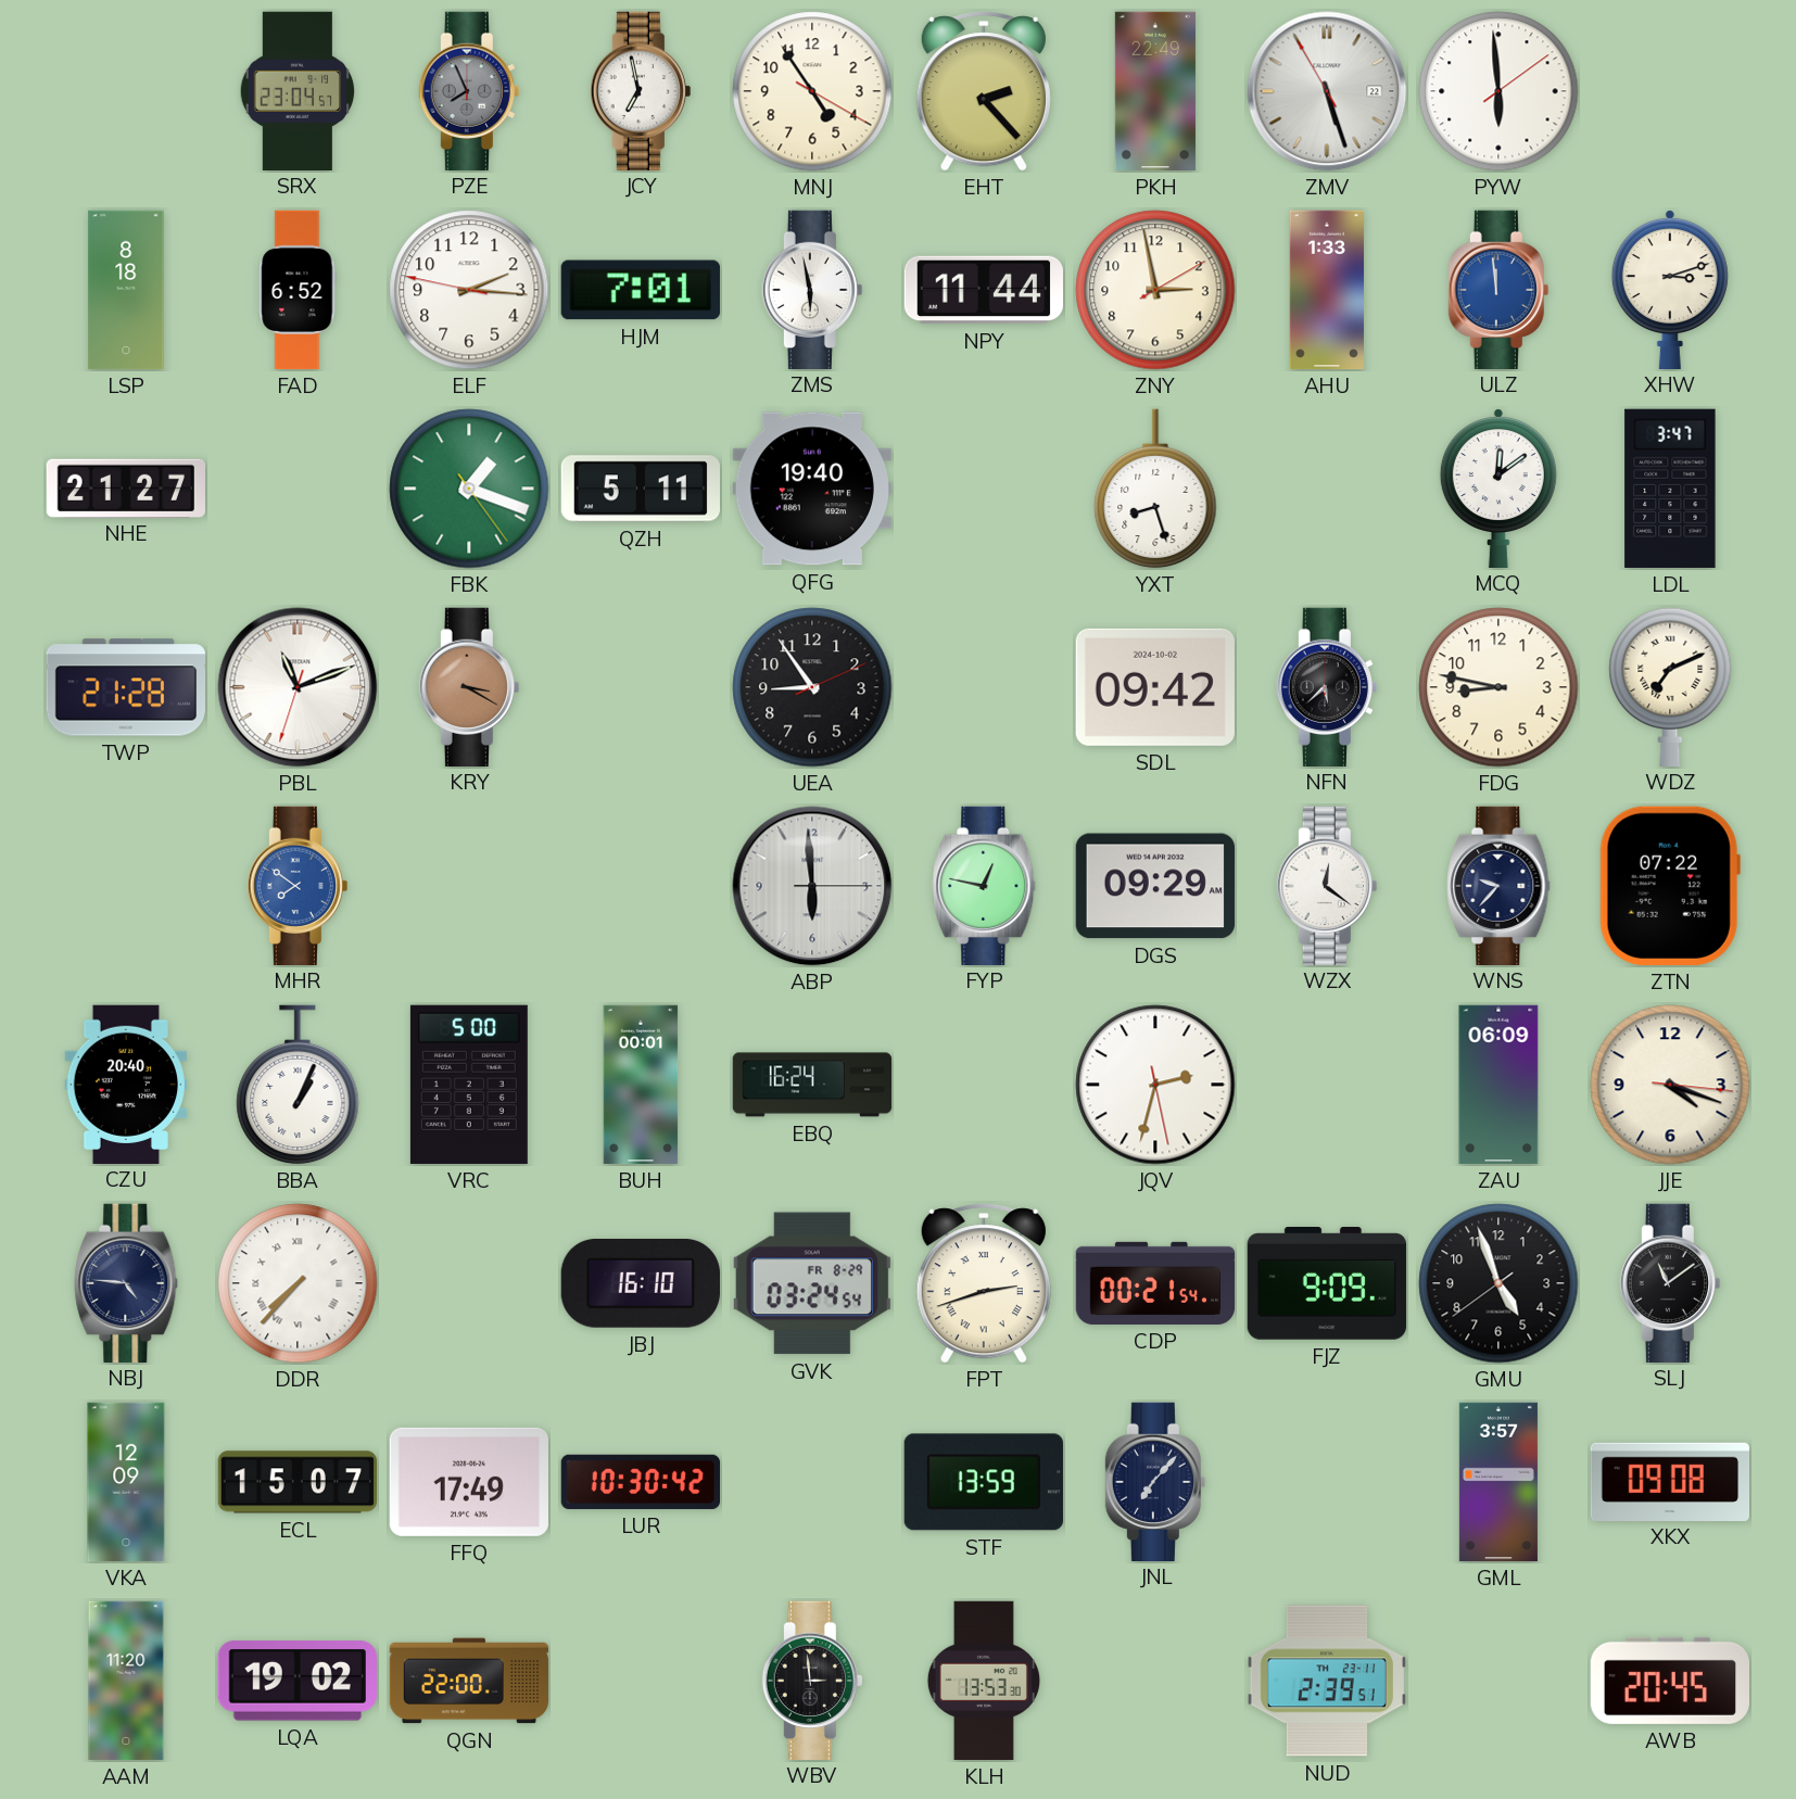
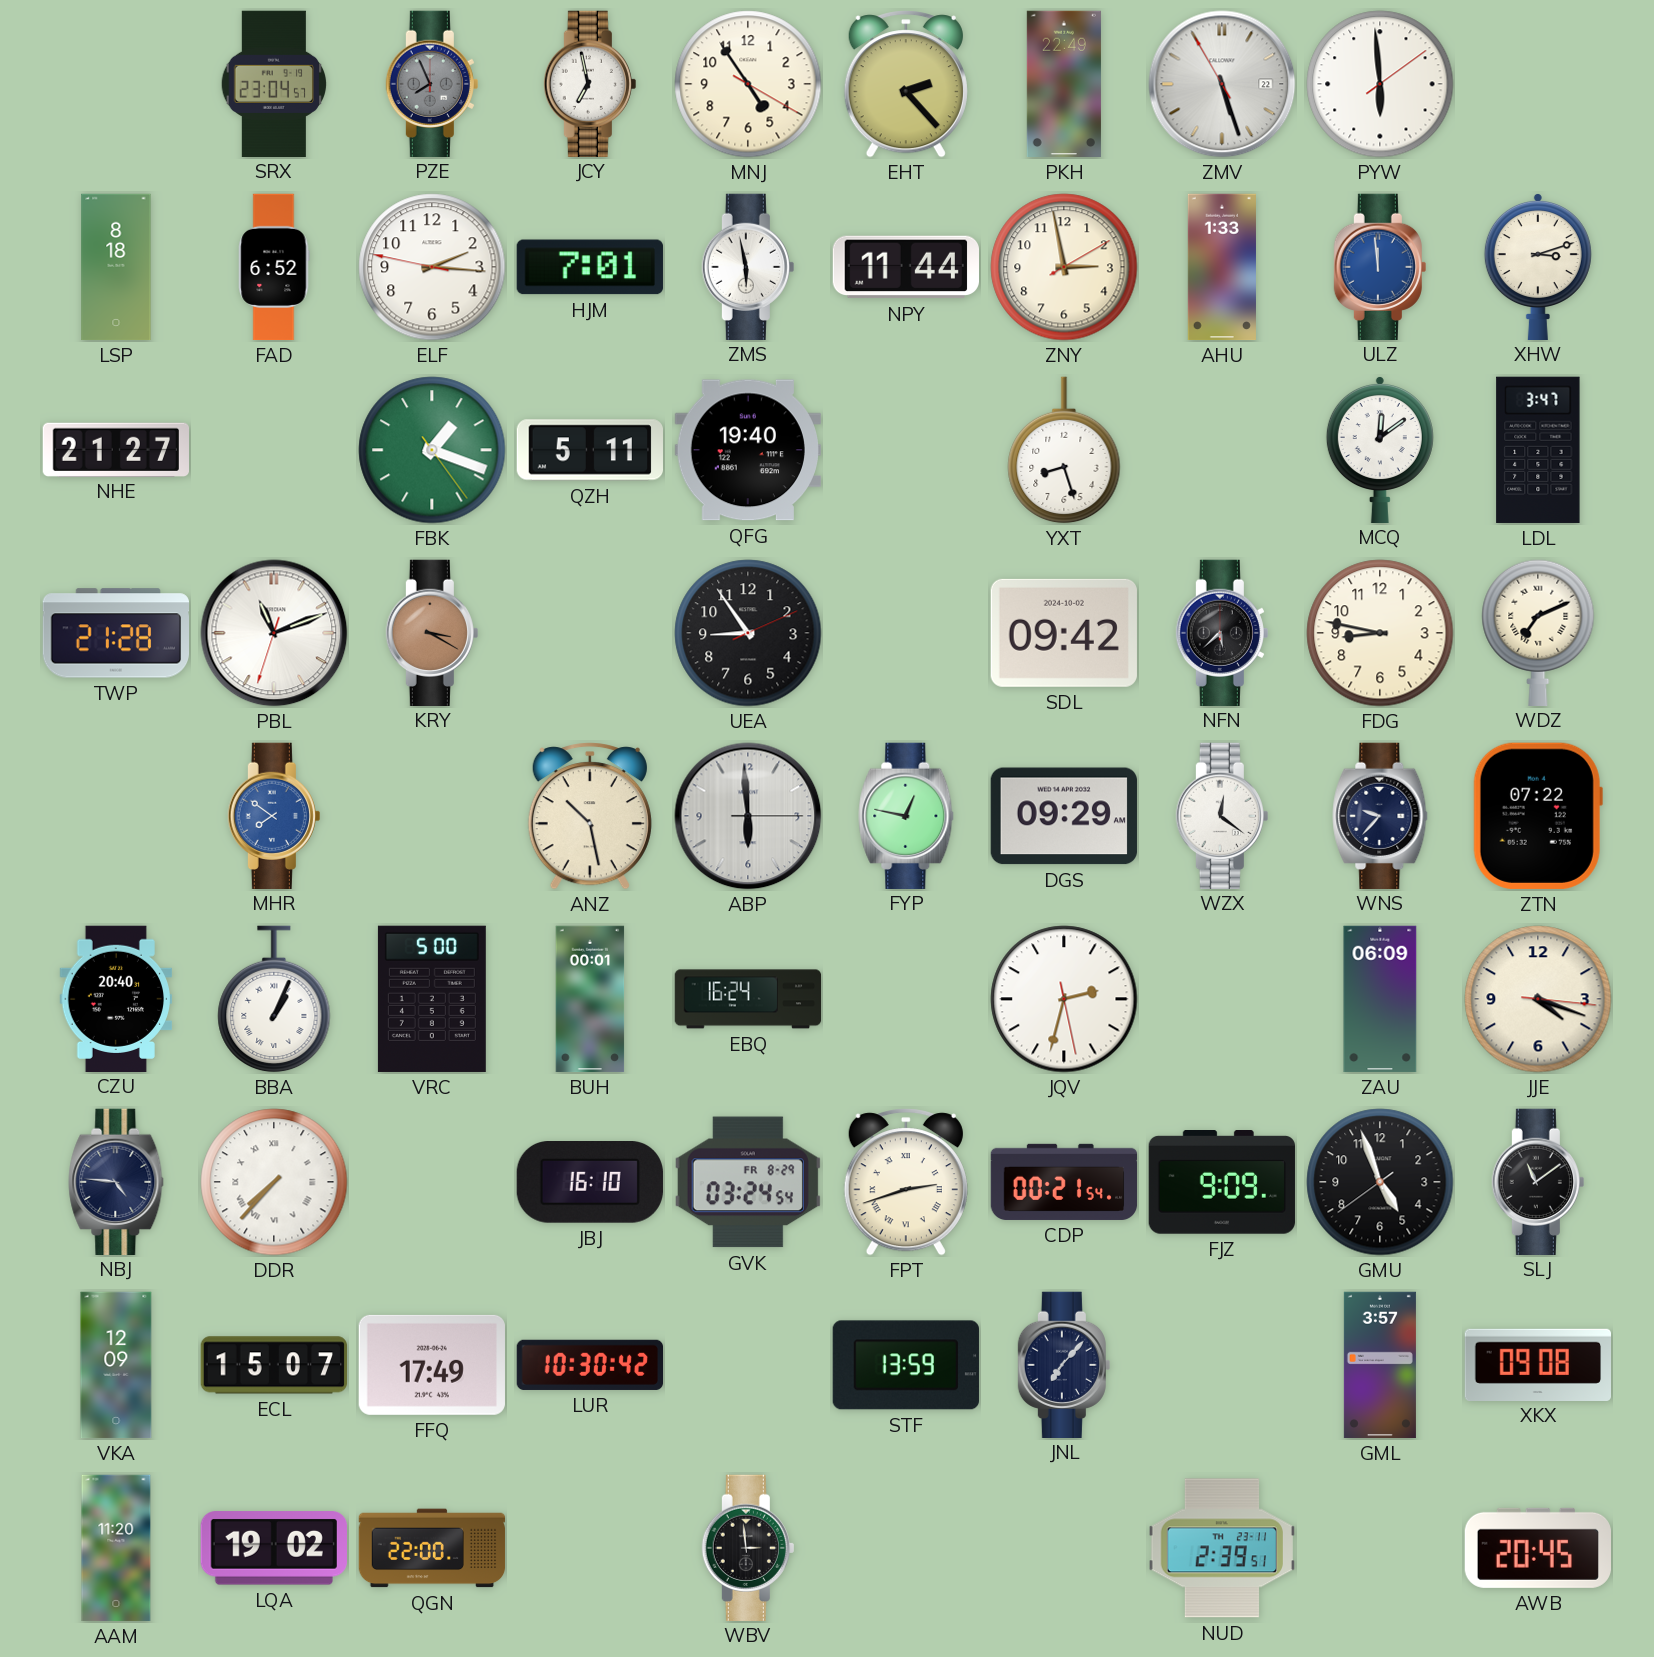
ANZ: none -> 10:28 (590, 816)
KLH: 13:53 -> none (984, 1681)
